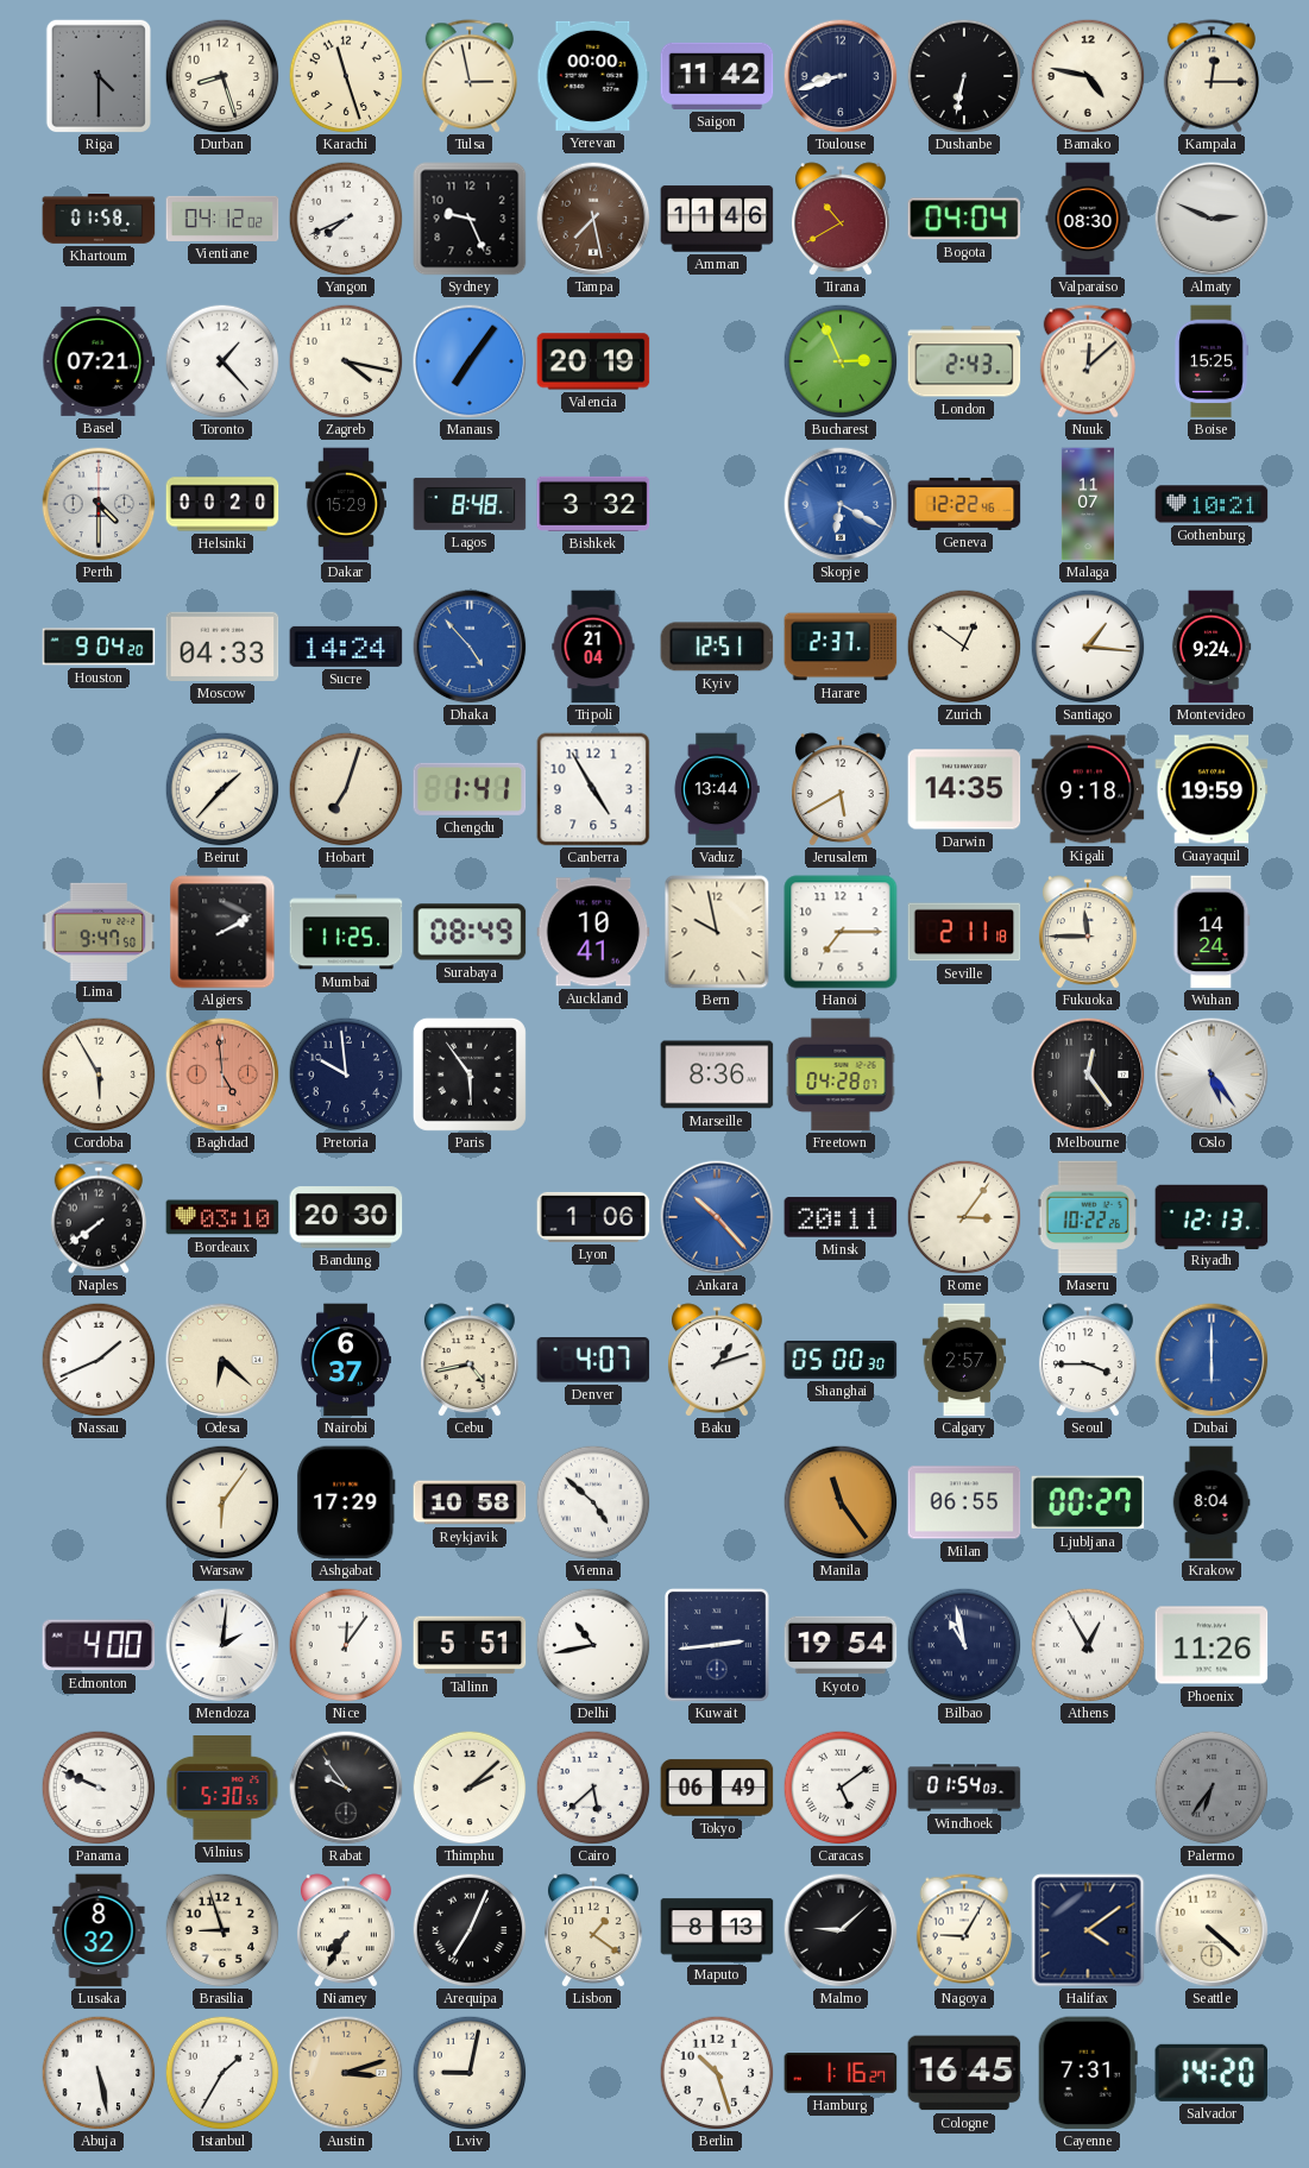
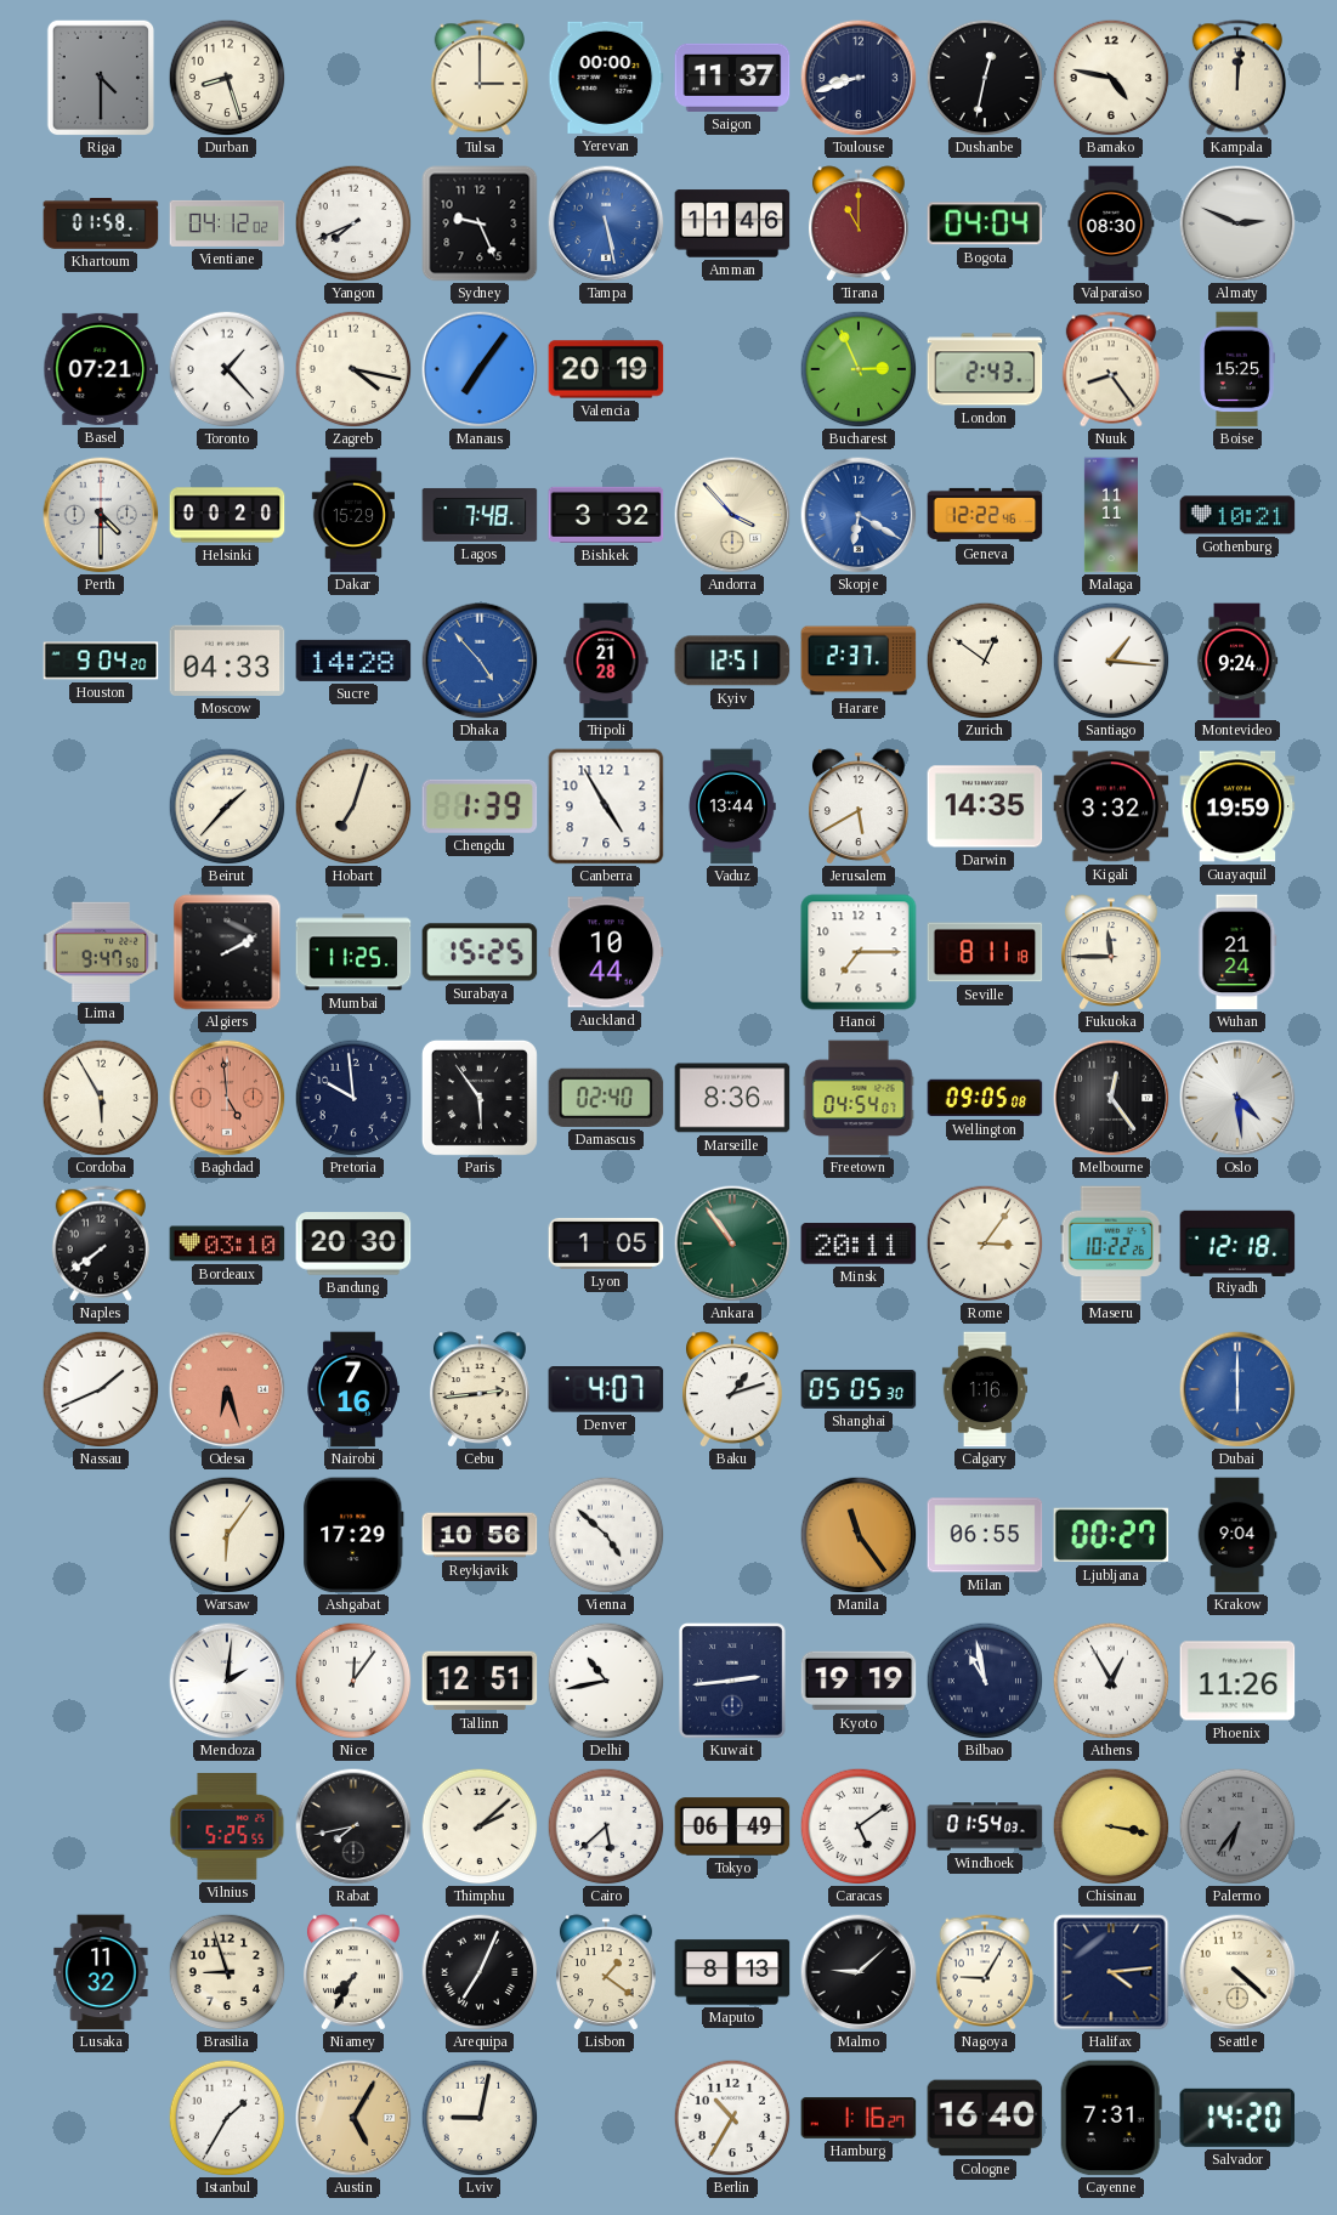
Karachi: 11:27 -> none (346, 76)
Tulsa: 2:58 -> 3:00 (478, 78)
Saigon: 11:42 -> 11:37 (732, 78)
Dushanbe: 6:32 -> 12:32 (985, 78)
Kampala: 12:15 -> 12:01 (1236, 78)
Tampa: 7:28 -> 5:28 (606, 223)
Tampa dial: brown -> blue (606, 223)
Tirana: 10:40 -> 11:00 (859, 223)
Nuuk: 12:08 -> 8:24 (1110, 369)
Lagos: 8:48 -> 7:48 (480, 515)
Andorra: none -> 3:53 (732, 515)
Malaga: 11:07 -> 11:11 (1111, 515)
Sucre: 14:24 -> 14:28 (353, 661)
Tripoli: 21:04 -> 21:28 (606, 661)
Chengdu: 1:41 -> 1:39 (480, 806)
Kigali: 9:18 -> 3:32 (1111, 806)
Surabaya: 08:49 -> 15:25 (480, 952)
Auckland: 10:41 -> 10:44 (606, 952)
Bern: 9:58 -> none (717, 932)
Seville: 2:11 -> 8:11 (985, 952)
Wuhan: 14:24 -> 21:24 (1237, 952)
Damascus: none -> 02:40 (606, 1098)
Freetown: 04:28 -> 04:54 (859, 1098)
Wellington: none -> 09:05 (985, 1098)
Oslo: 5:24 -> 4:29 (1237, 1098)
Lyon: 1:06 -> 1:05 (606, 1244)
Ankara: 10:23 -> 10:54 (732, 1244)
Ankara dial: blue -> green (732, 1244)
Riyadh: 12:13 -> 12:18 (1237, 1242)
Odesa: 6:22 -> 6:27 (227, 1389)
Odesa dial: cream -> salmon (227, 1389)
Nairobi: 6:37 -> 7:16 (353, 1389)
Cebu: 4:43 -> 2:44 (480, 1389)
Shanghai: 05:00 -> 05:05 (859, 1389)
Calgary: 2:57 -> 1:16 (984, 1389)
Seoul: 3:45 -> none (1088, 1360)
Reykjavik: 10:58 -> 10:56 (480, 1535)
Krakow: 8:04 -> 9:04 (1237, 1535)
Edmonton: 4:00 -> none (99, 1645)
Tallinn: 5:51 -> 12:51 (480, 1681)
Kyoto: 19:54 -> 19:19 (859, 1681)
Panama: 9:49 -> none (99, 1788)
Vilnius: 5:30 -> 5:25 (227, 1828)
Rabat: 9:54 -> 7:43 (353, 1826)
Chisinau: none -> 3:17 (1111, 1826)
Lusaka: 8:32 -> 11:32 (101, 1972)
Halifax: 4:09 -> 4:14 (1111, 1972)
Abuja: 5:28 -> none (99, 2073)
Austin: 3:12 -> 5:05 (353, 2118)
Berlin: 10:27 -> 10:35 (732, 2118)
Cologne: 16:45 -> 16:40 (985, 2118)
